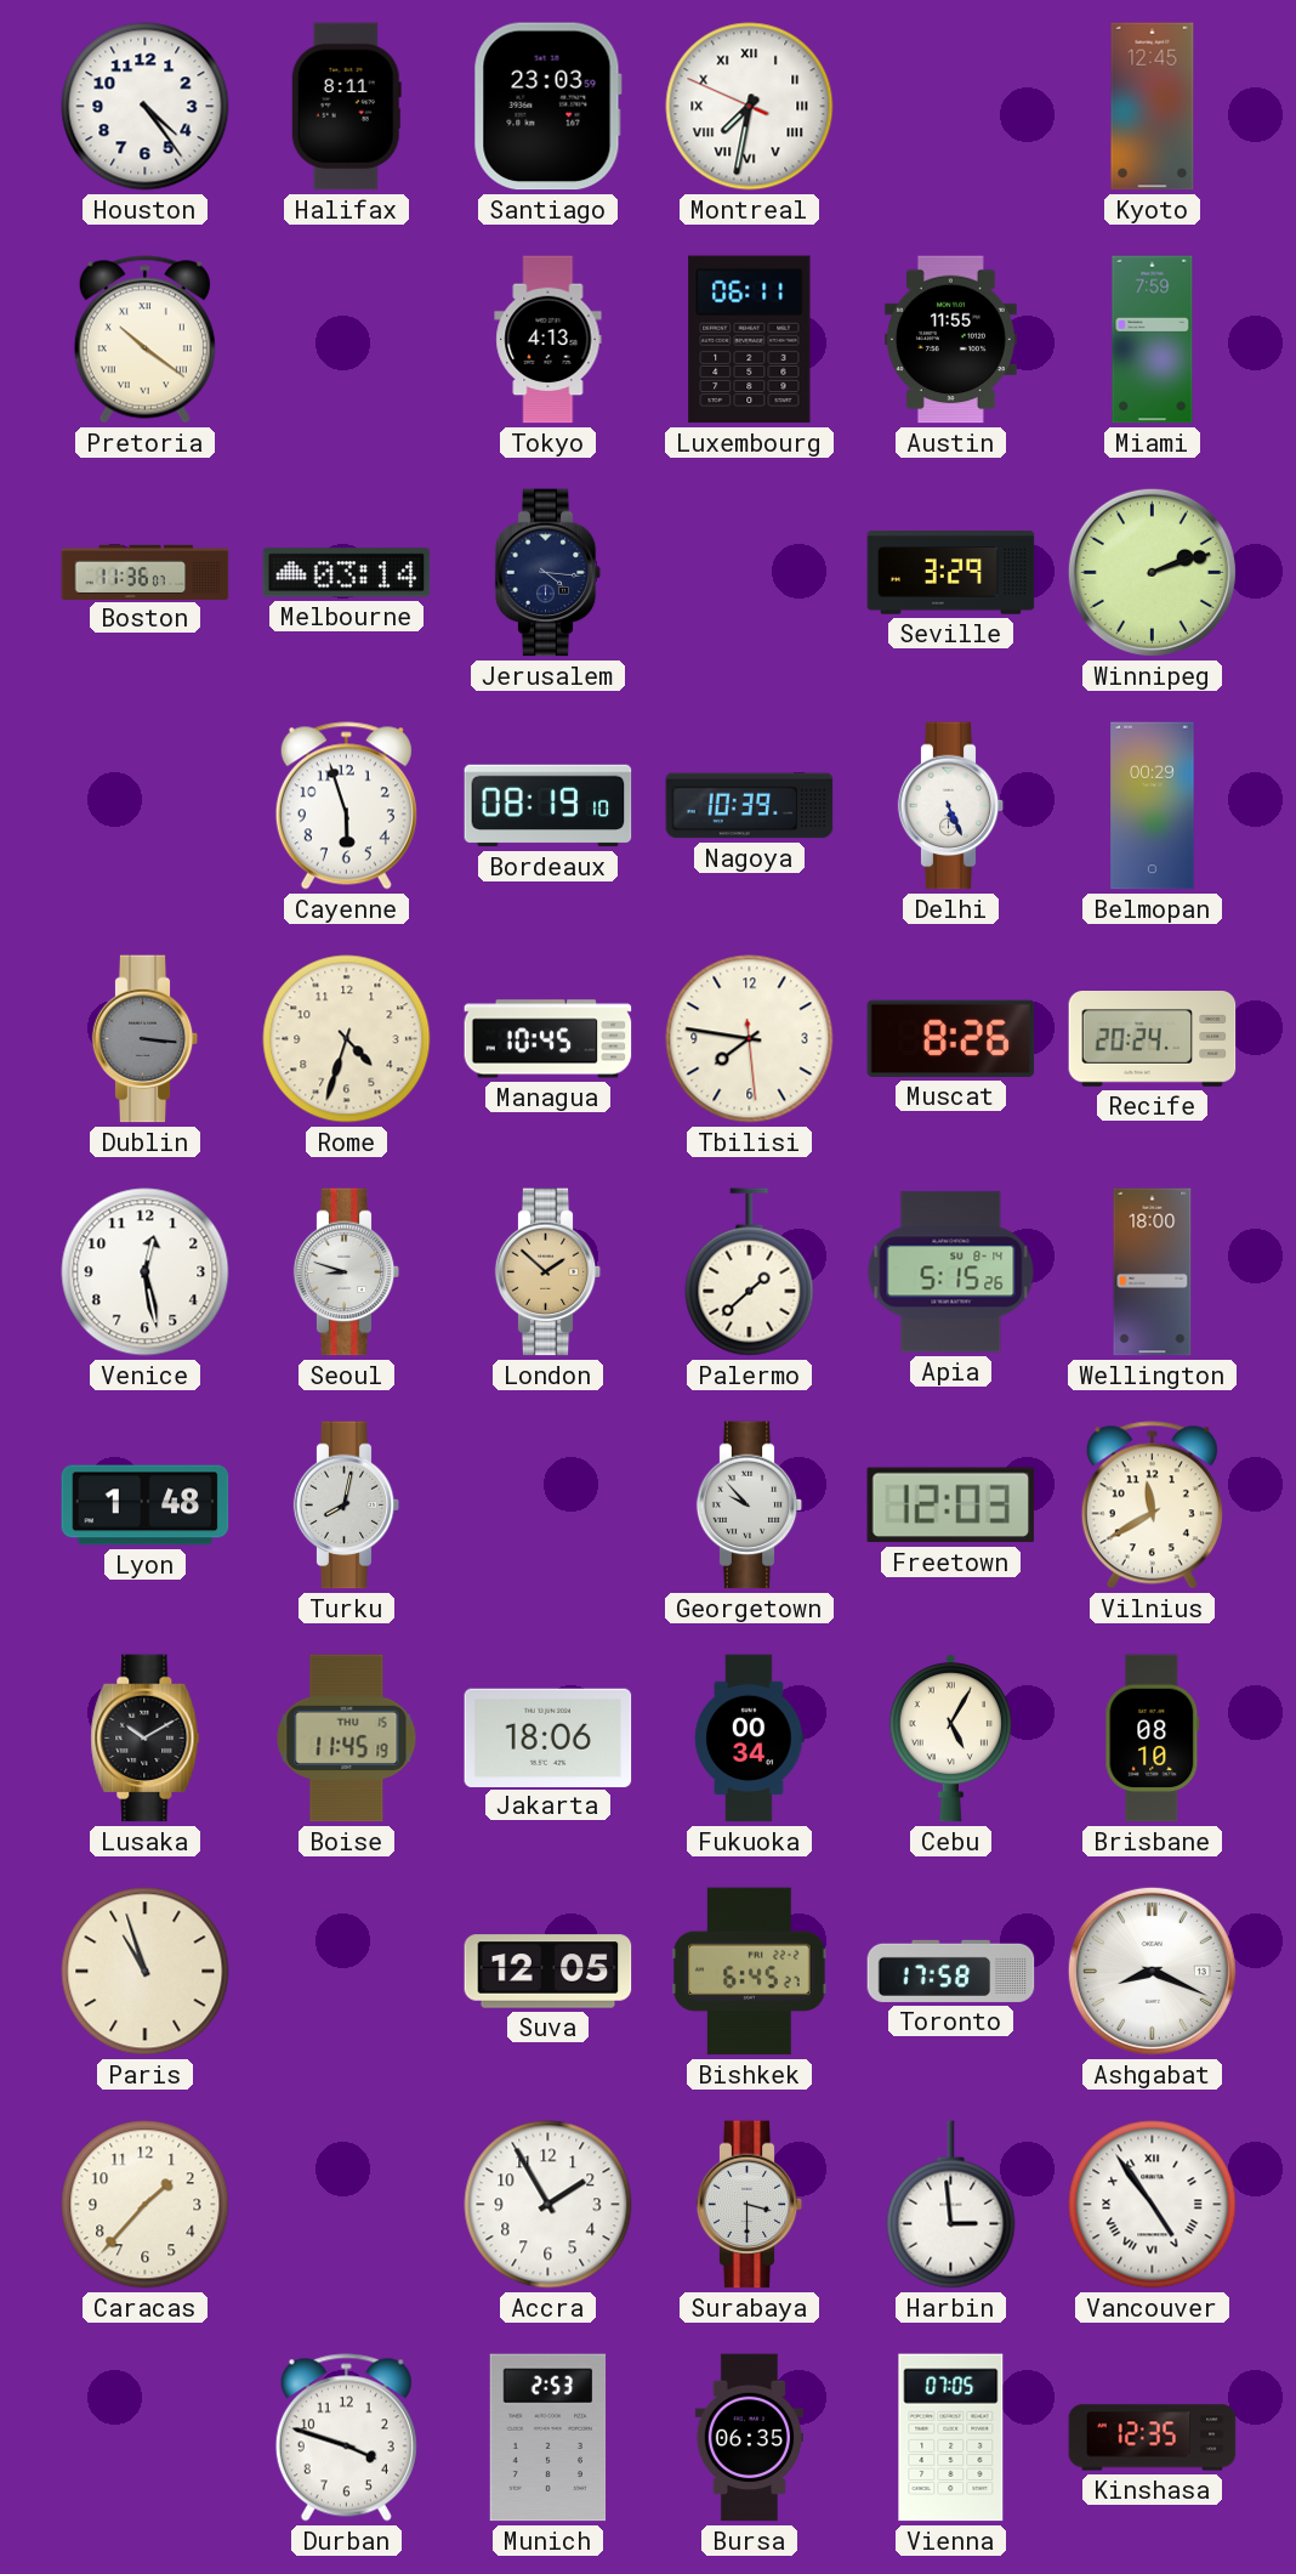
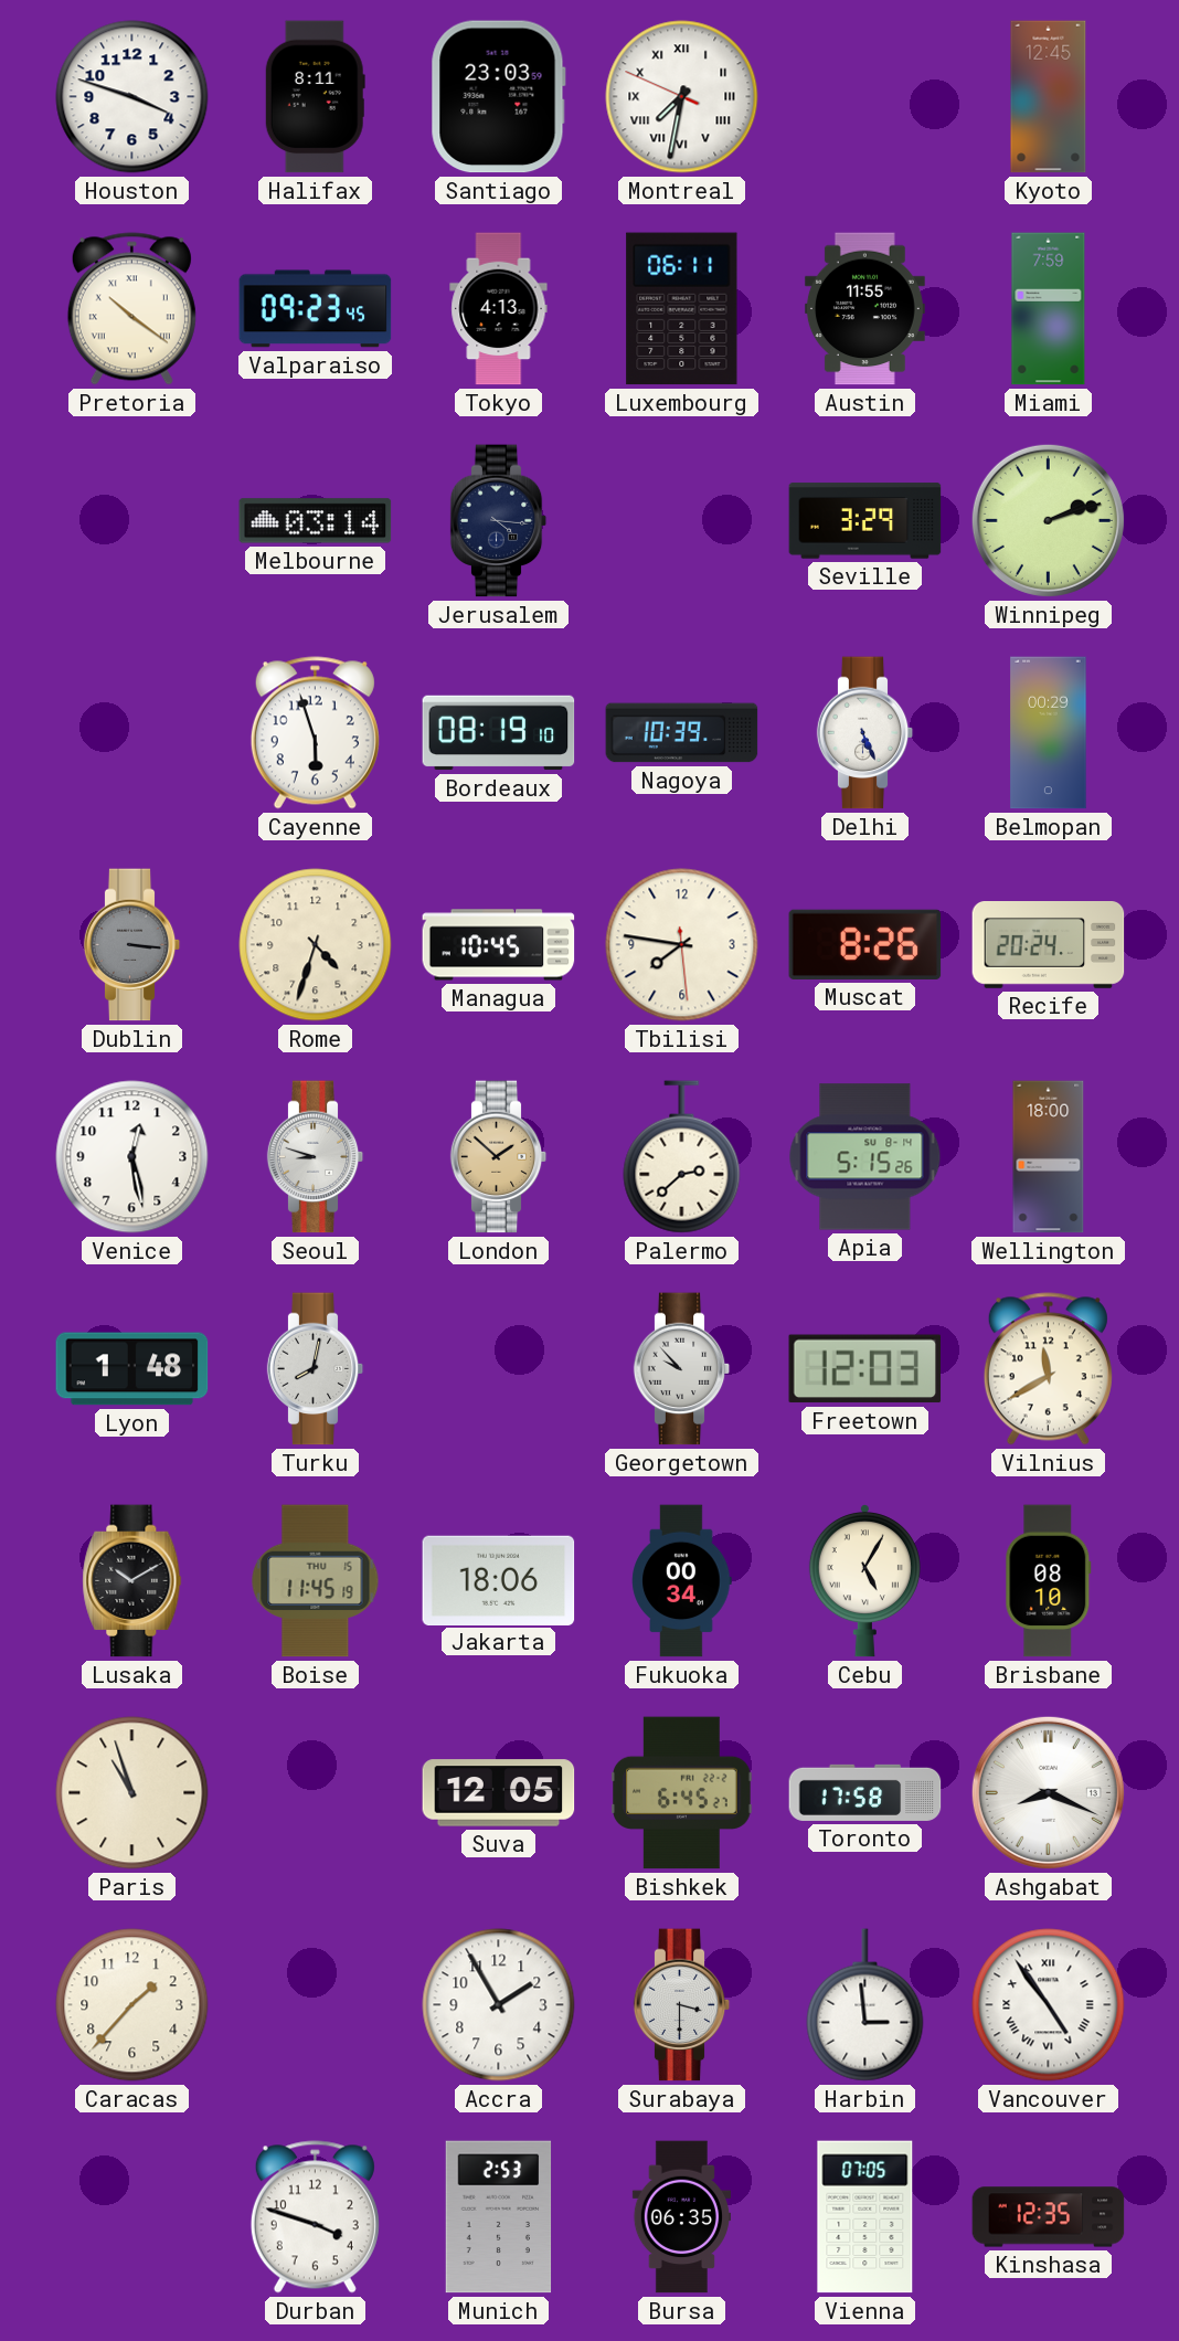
Houston: 4:24 -> 3:48 (132, 97)
Valparaiso: none -> 09:23 (316, 309)
Boston: 11:36 -> none (146, 572)
Palermo: 1:38 -> 2:38 (682, 1157)
